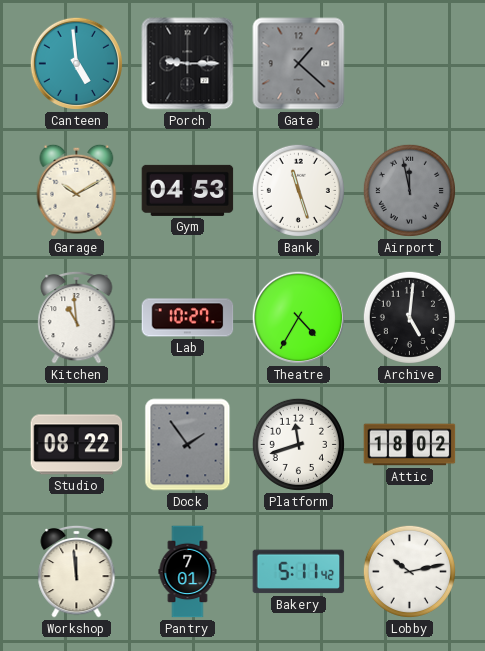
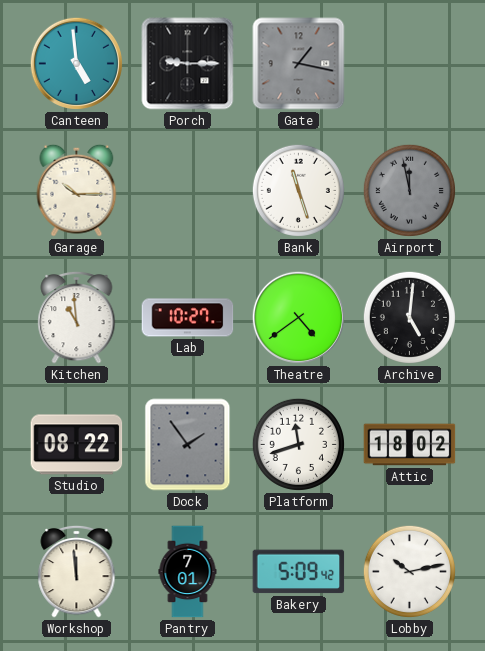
Gate: 1:22 -> 1:17 (299, 64)
Garage: 10:10 -> 10:15 (77, 190)
Gym: 04:53 -> none (188, 190)
Theatre: 4:35 -> 4:39 (298, 317)
Bakery: 5:11 -> 5:09 (299, 572)
